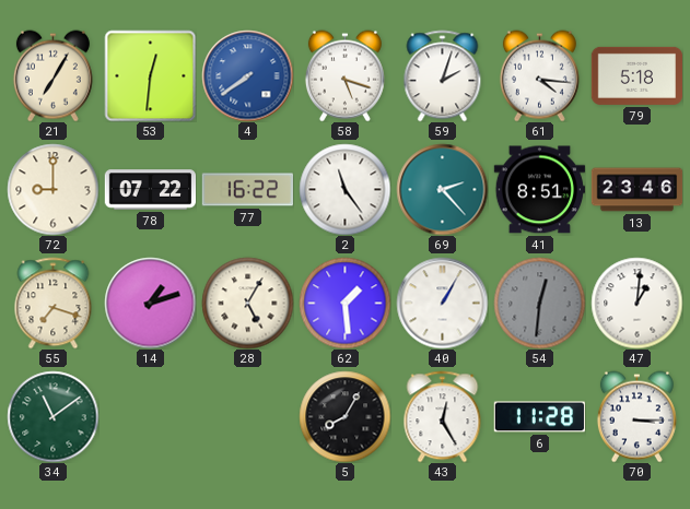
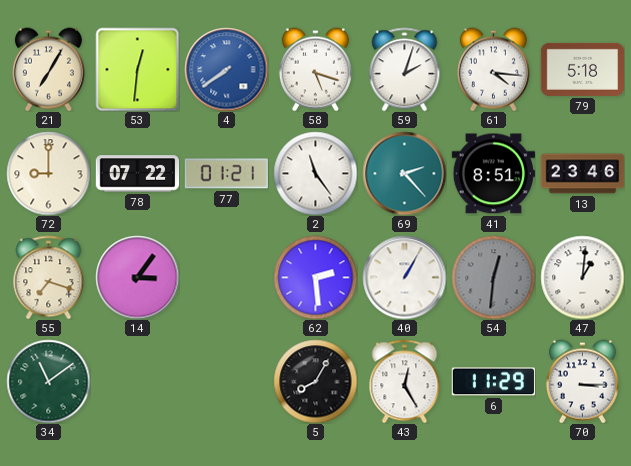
77: 16:22 -> 01:21 (226, 174)
14: 1:12 -> 3:06 (137, 277)
28: 5:05 -> none (247, 303)
62: 1:29 -> 2:29 (315, 277)
6: 11:28 -> 11:29 (493, 382)
